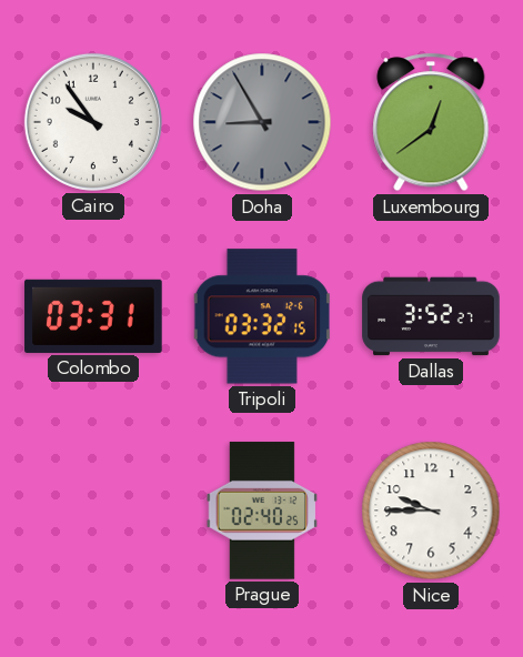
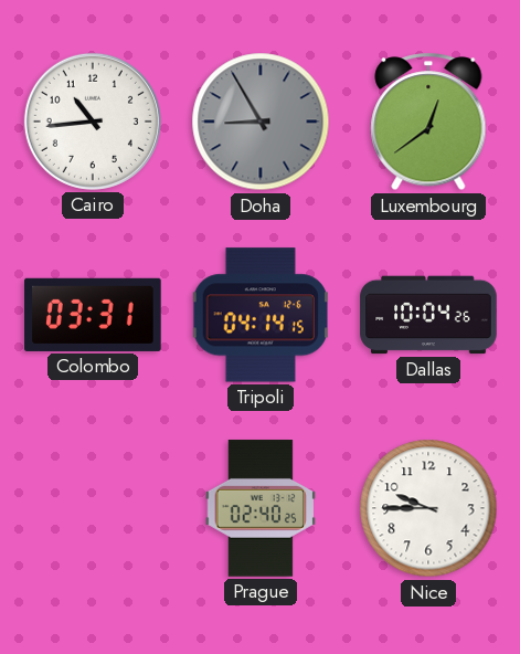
Cairo: 9:54 -> 10:44 (93, 122)
Tripoli: 03:32 -> 04:14 (261, 315)
Dallas: 3:52 -> 10:04 (428, 315)
